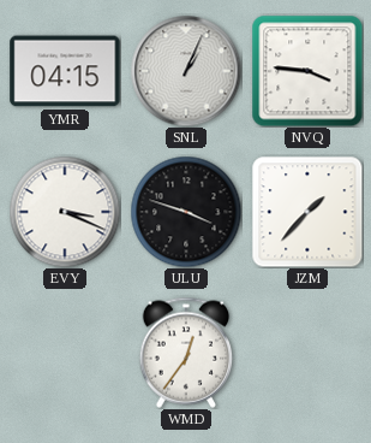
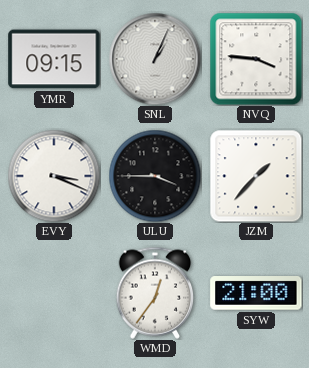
YMR: 04:15 -> 09:15 (54, 59)
ULU: 3:48 -> 3:45 (155, 176)
SYW: none -> 21:00 (256, 293)
